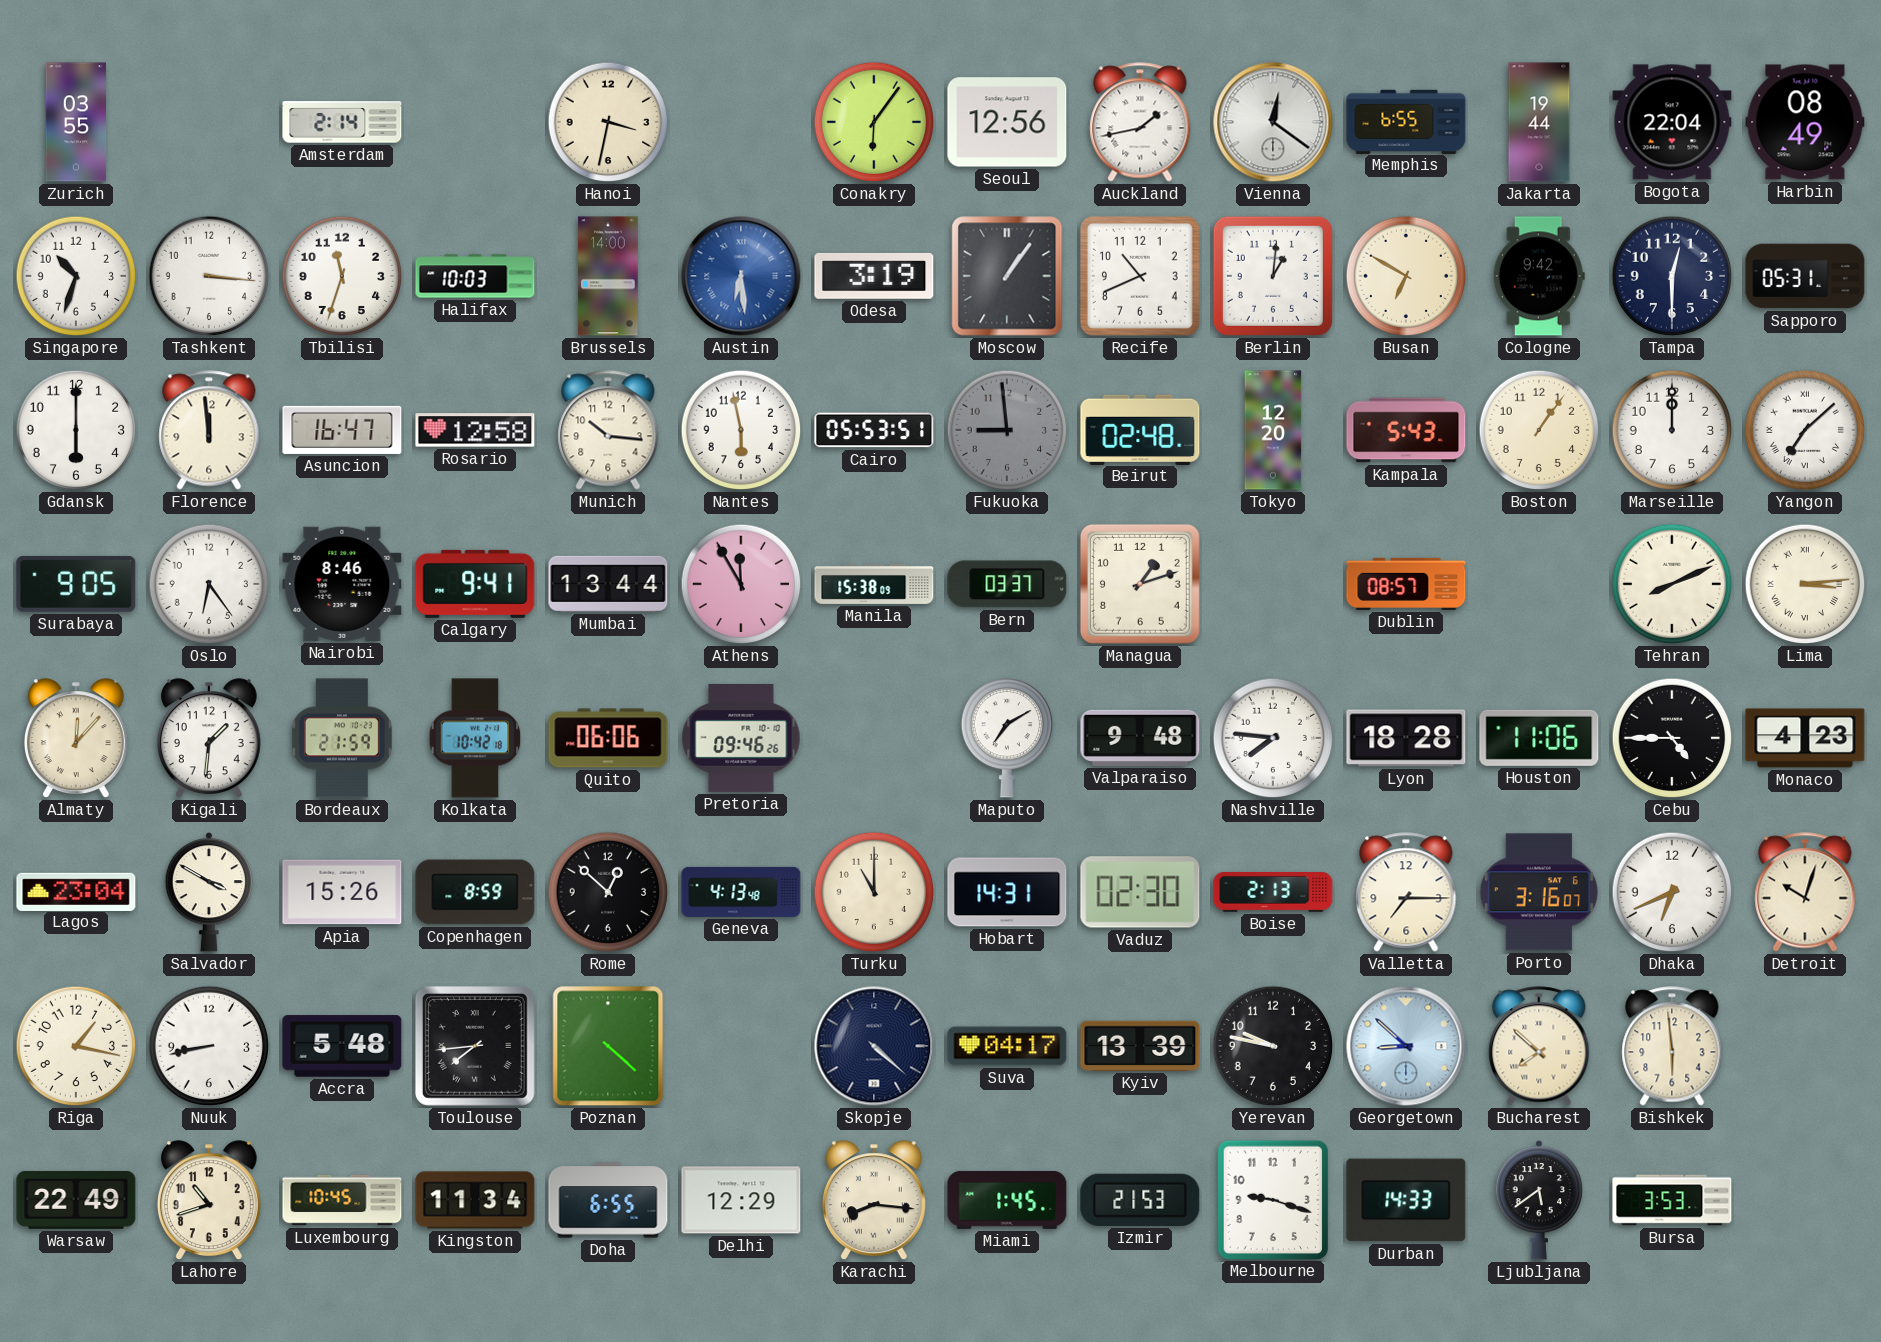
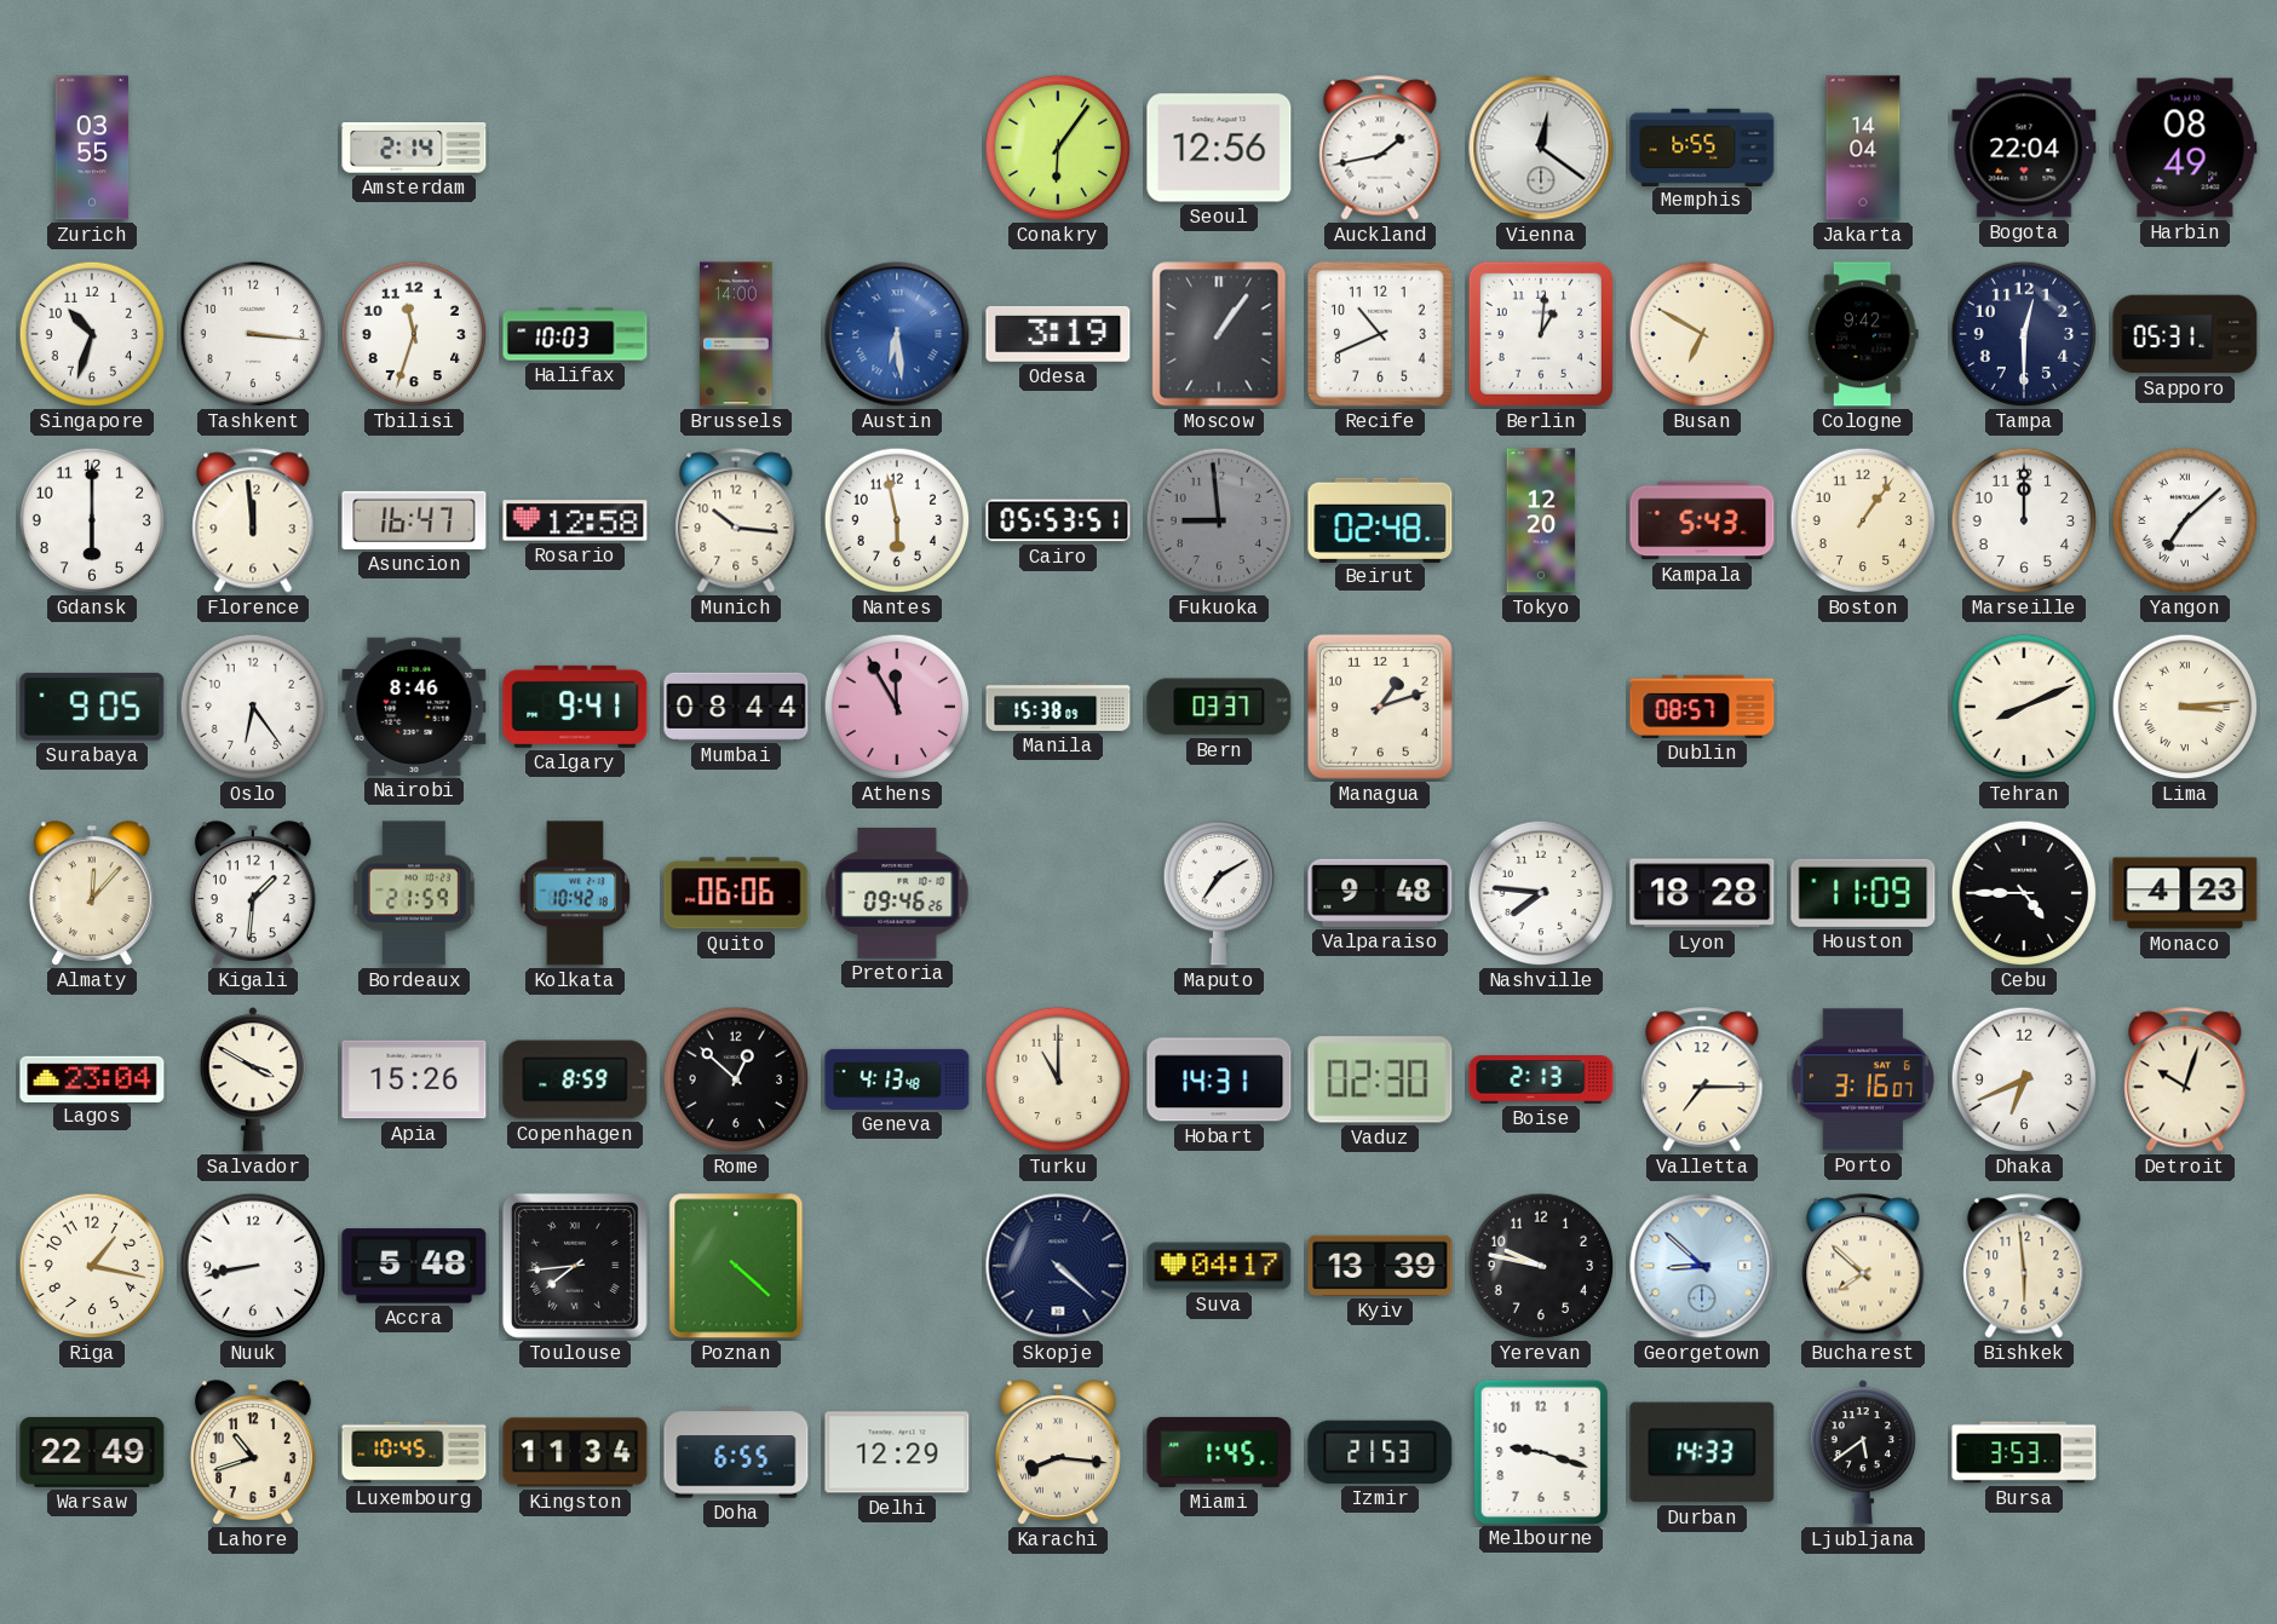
Hanoi: 3:32 -> none (608, 122)
Jakarta: 19:44 -> 14:04 (1863, 148)
Mumbai: 13:44 -> 08:44 (736, 707)
Houston: 11:06 -> 11:09 (1863, 893)
